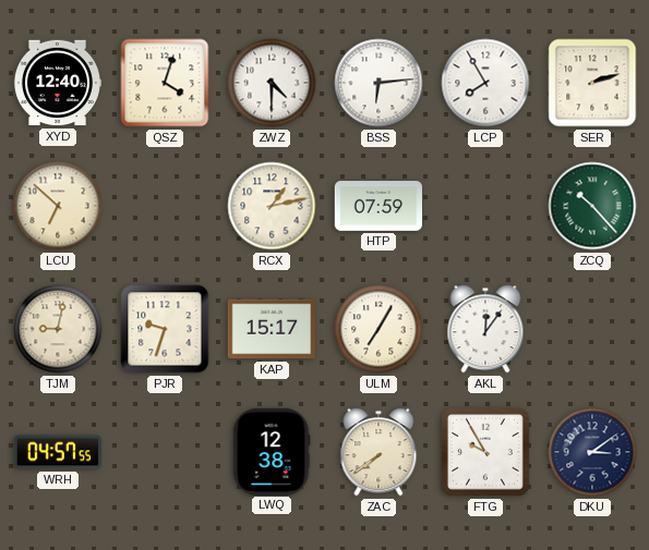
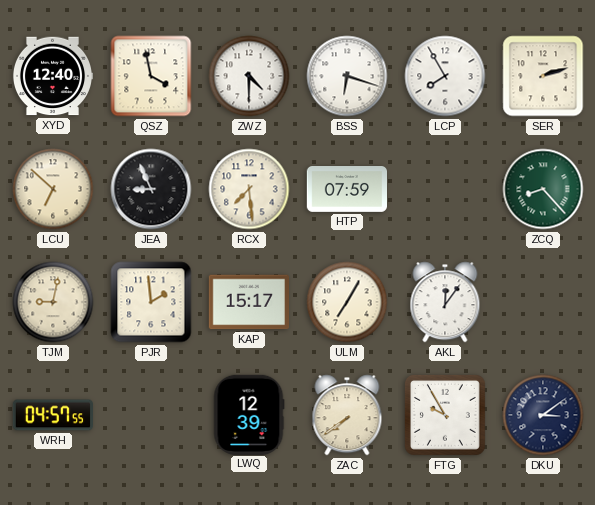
QSZ: 4:03 -> 3:58 (151, 76)
BSS: 6:14 -> 6:18 (347, 76)
JEA: none -> 8:56 (151, 189)
RCX: 1:13 -> 7:29 (249, 189)
ZCQ: 10:23 -> 8:23 (543, 189)
PJR: 9:33 -> 1:59 (151, 302)
LWQ: 12:38 -> 12:39 (249, 414)
